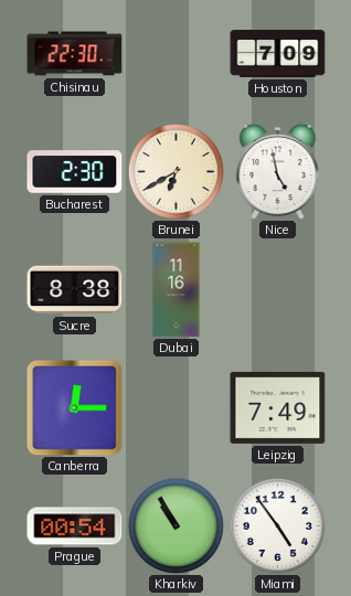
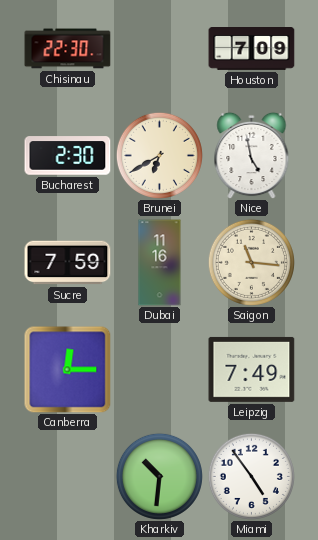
Sucre: 8:38 -> 7:59 (68, 263)
Saigon: none -> 11:16 (251, 262)
Prague: 00:54 -> none (75, 526)
Kharkiv: 10:55 -> 10:31 (159, 476)
